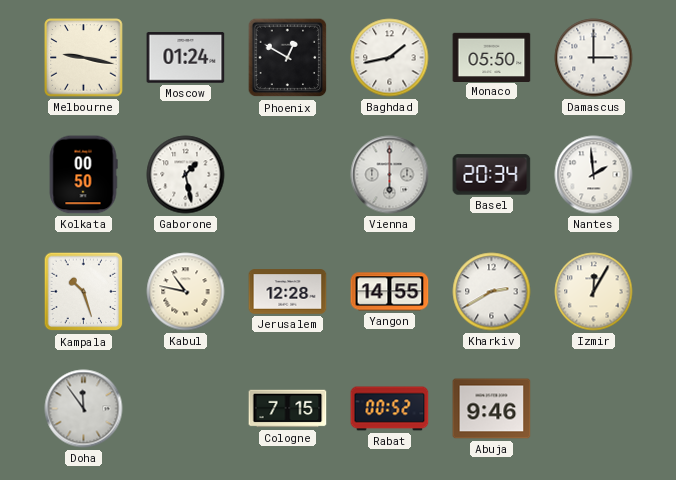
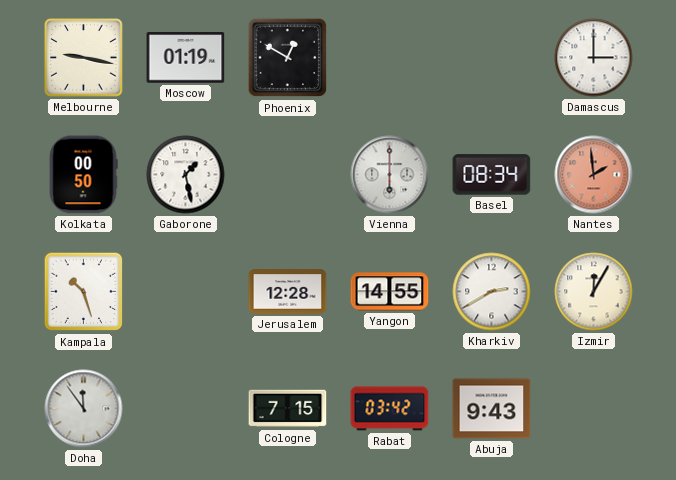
Moscow: 01:24 -> 01:19 (186, 58)
Baghdad: 1:43 -> none (390, 58)
Monaco: 05:50 -> none (492, 57)
Basel: 20:34 -> 08:34 (492, 175)
Nantes dial: white -> salmon (594, 175)
Kabul: 10:47 -> none (186, 292)
Rabat: 00:52 -> 03:42 (390, 409)
Abuja: 9:46 -> 9:43 (492, 409)
